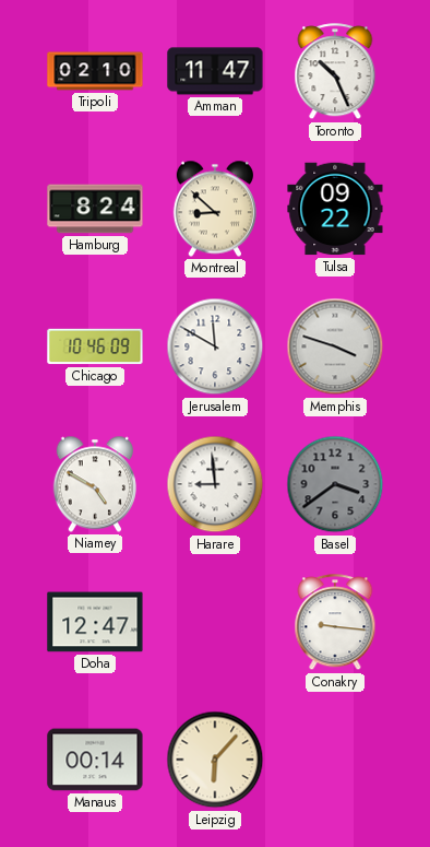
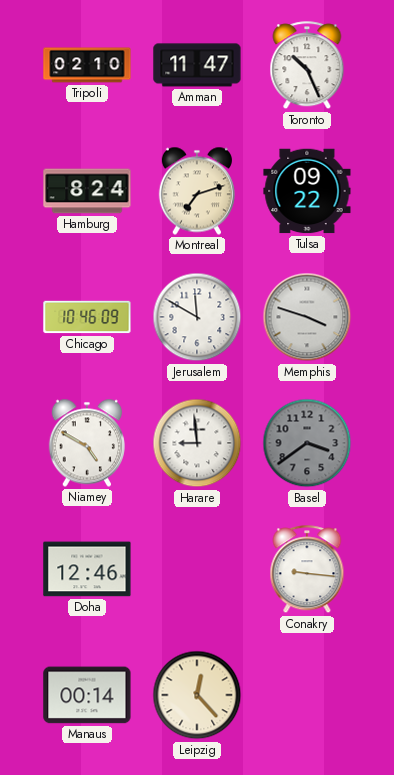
Montreal: 8:52 -> 7:12 (196, 191)
Doha: 12:47 -> 12:46 (87, 569)
Leipzig: 6:07 -> 12:23 (197, 695)
